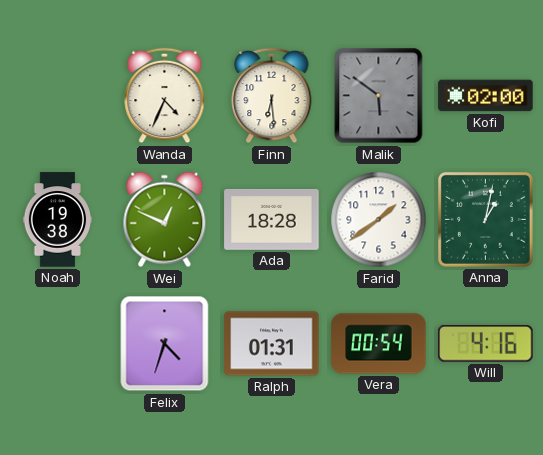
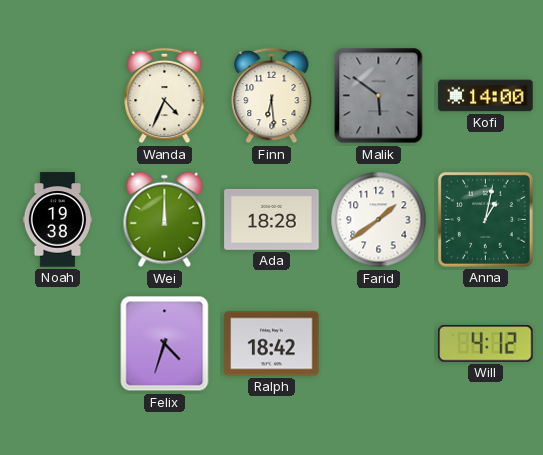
Kofi: 02:00 -> 14:00 (486, 96)
Wei: 12:49 -> 12:00 (165, 220)
Ralph: 01:31 -> 18:42 (272, 344)
Vera: 00:54 -> none (379, 344)
Will: 4:16 -> 4:12 (486, 344)
